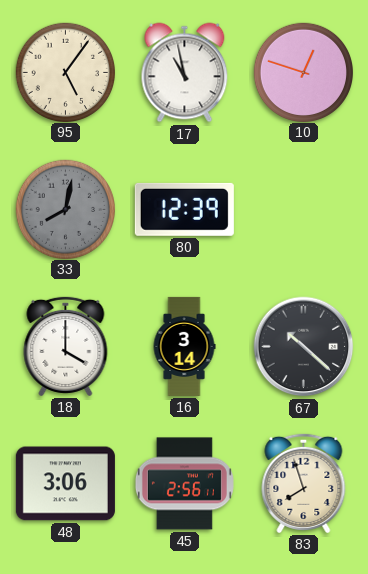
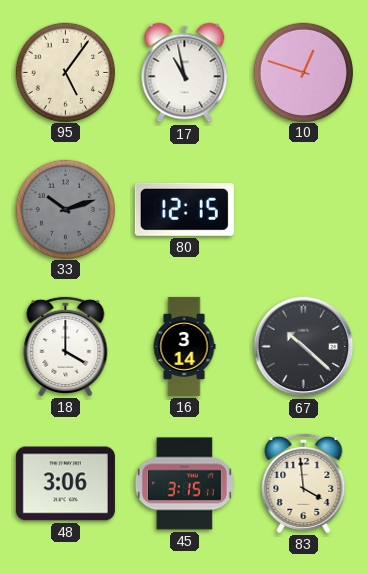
33: 8:02 -> 10:12 (65, 209)
80: 12:39 -> 12:15 (184, 209)
45: 2:56 -> 3:15 (184, 484)
83: 7:57 -> 3:59 (304, 483)
